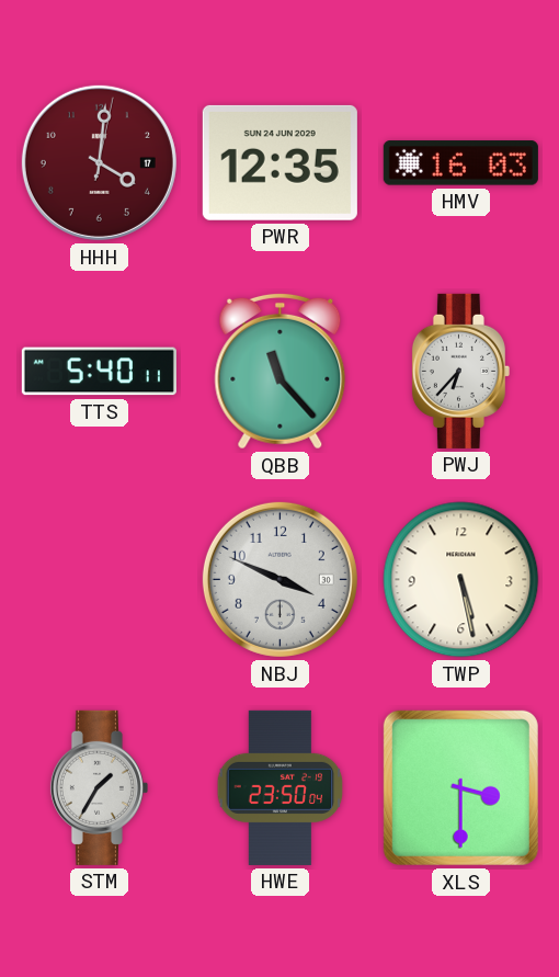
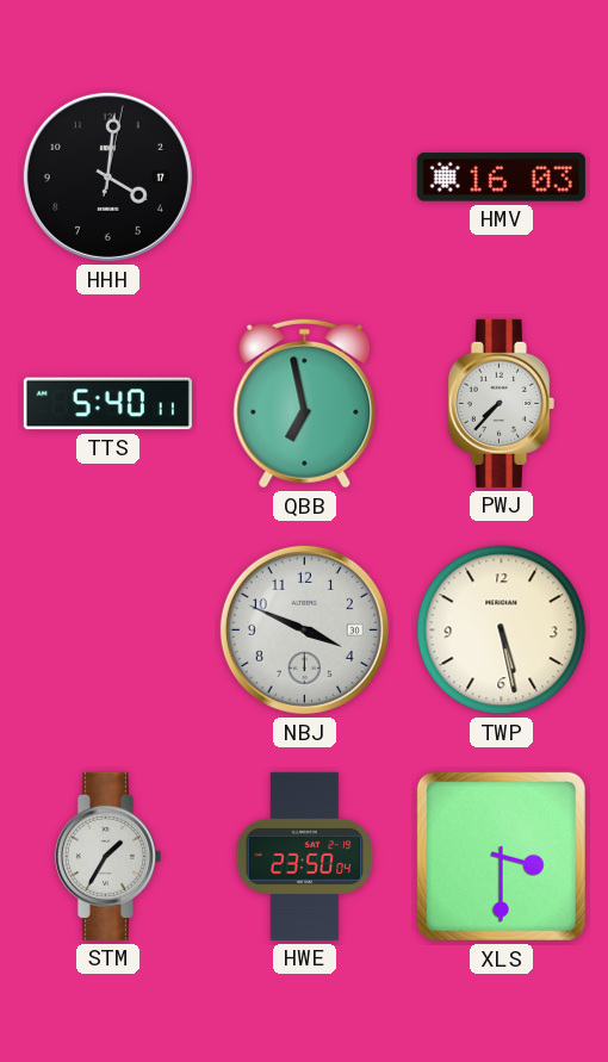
HHH dial: burgundy -> black (107, 176)
PWR: 12:35 -> none (279, 162)
QBB: 11:23 -> 6:58 (305, 403)
PWJ: 6:37 -> 7:37 (501, 403)
